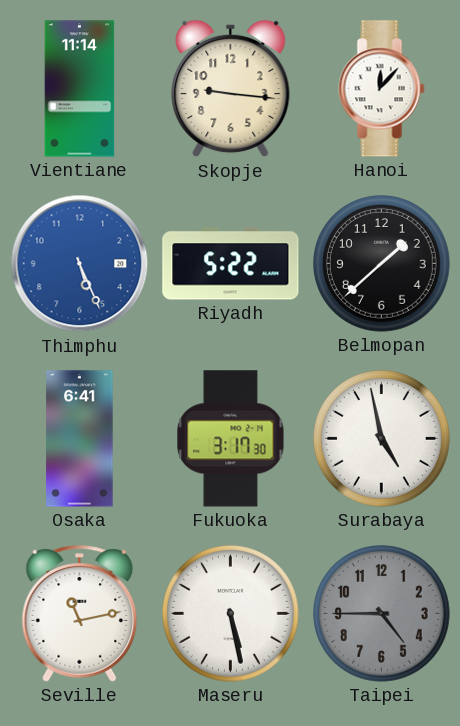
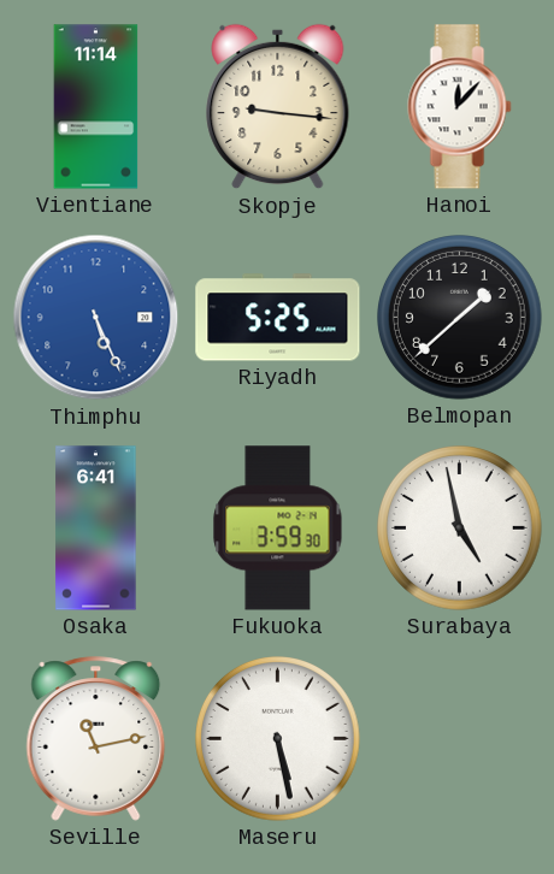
Riyadh: 5:22 -> 5:25 (278, 318)
Fukuoka: 3:17 -> 3:59 (278, 528)
Taipei: 4:45 -> none (382, 614)
